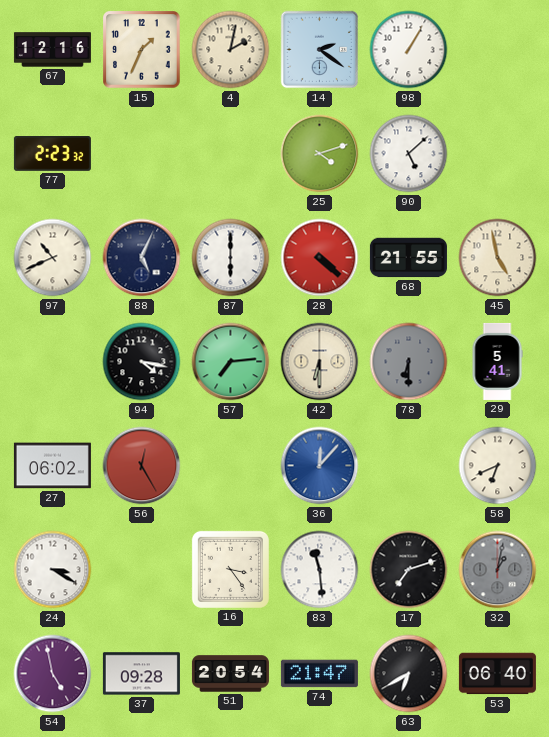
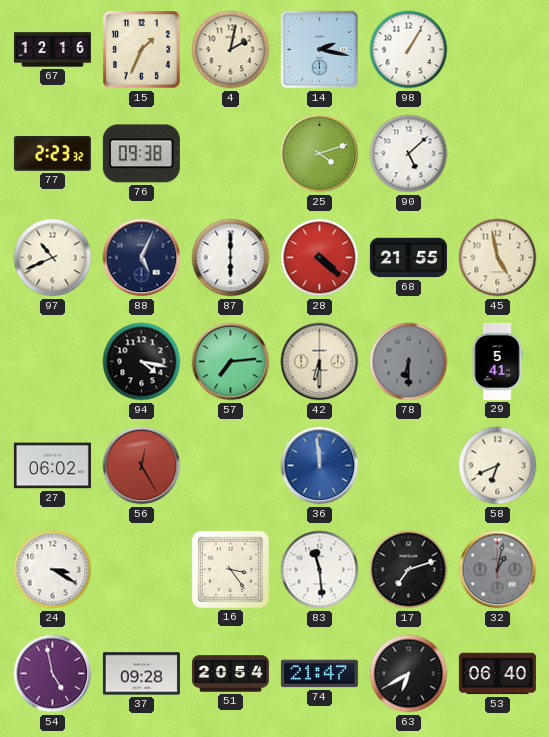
14: 2:21 -> 2:17 (320, 50)
76: none -> 09:38 (141, 154)
36: 12:07 -> 11:59 (320, 466)
